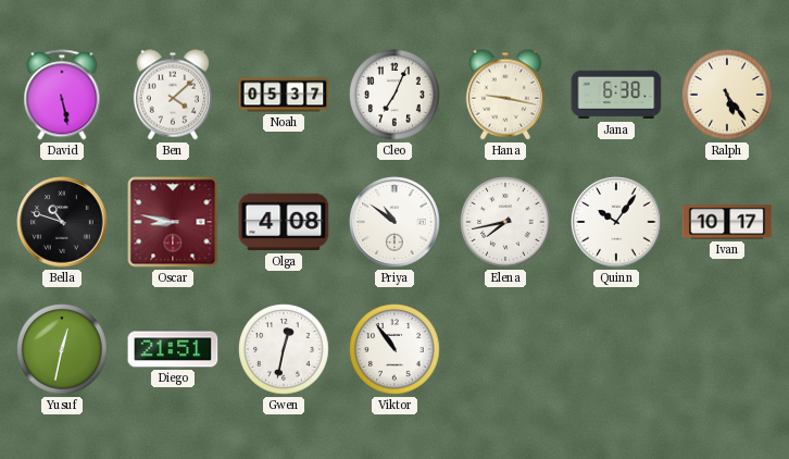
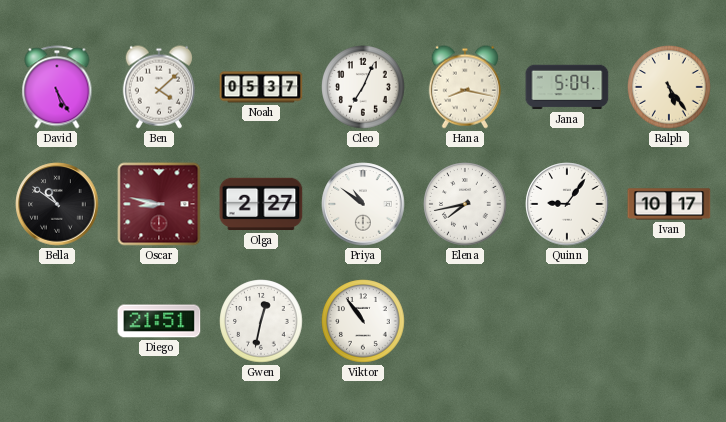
David: 5:28 -> 5:25 (57, 87)
Hana: 9:17 -> 8:17 (465, 87)
Jana: 6:38 -> 5:04 (567, 87)
Bella: 10:48 -> 10:51 (57, 204)
Olga: 4:08 -> 2:27 (261, 204)
Quinn: 10:06 -> 9:06 (567, 204)
Yusuf: 12:32 -> none (62, 349)
